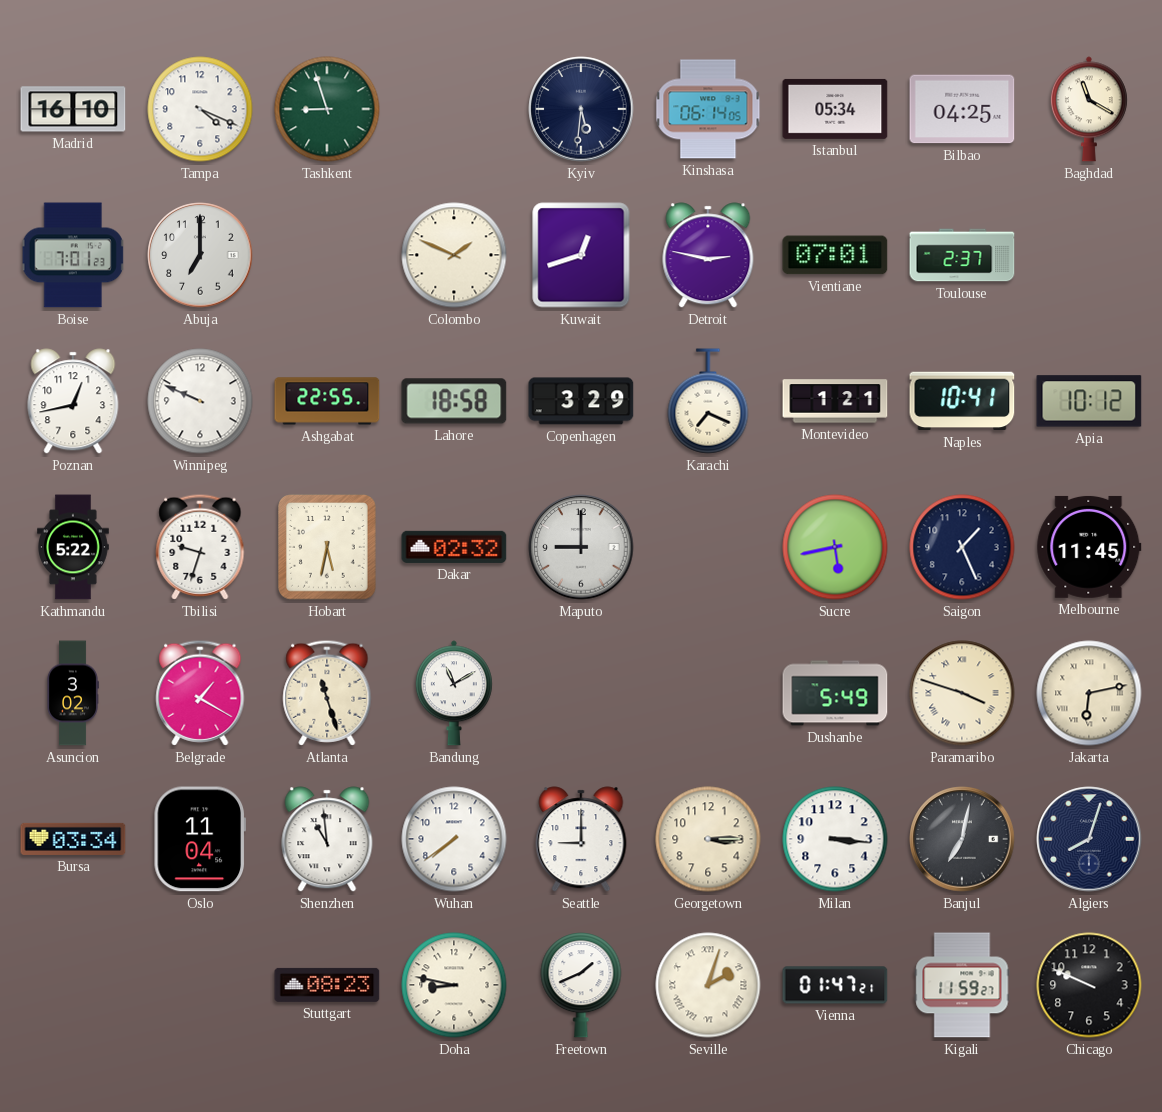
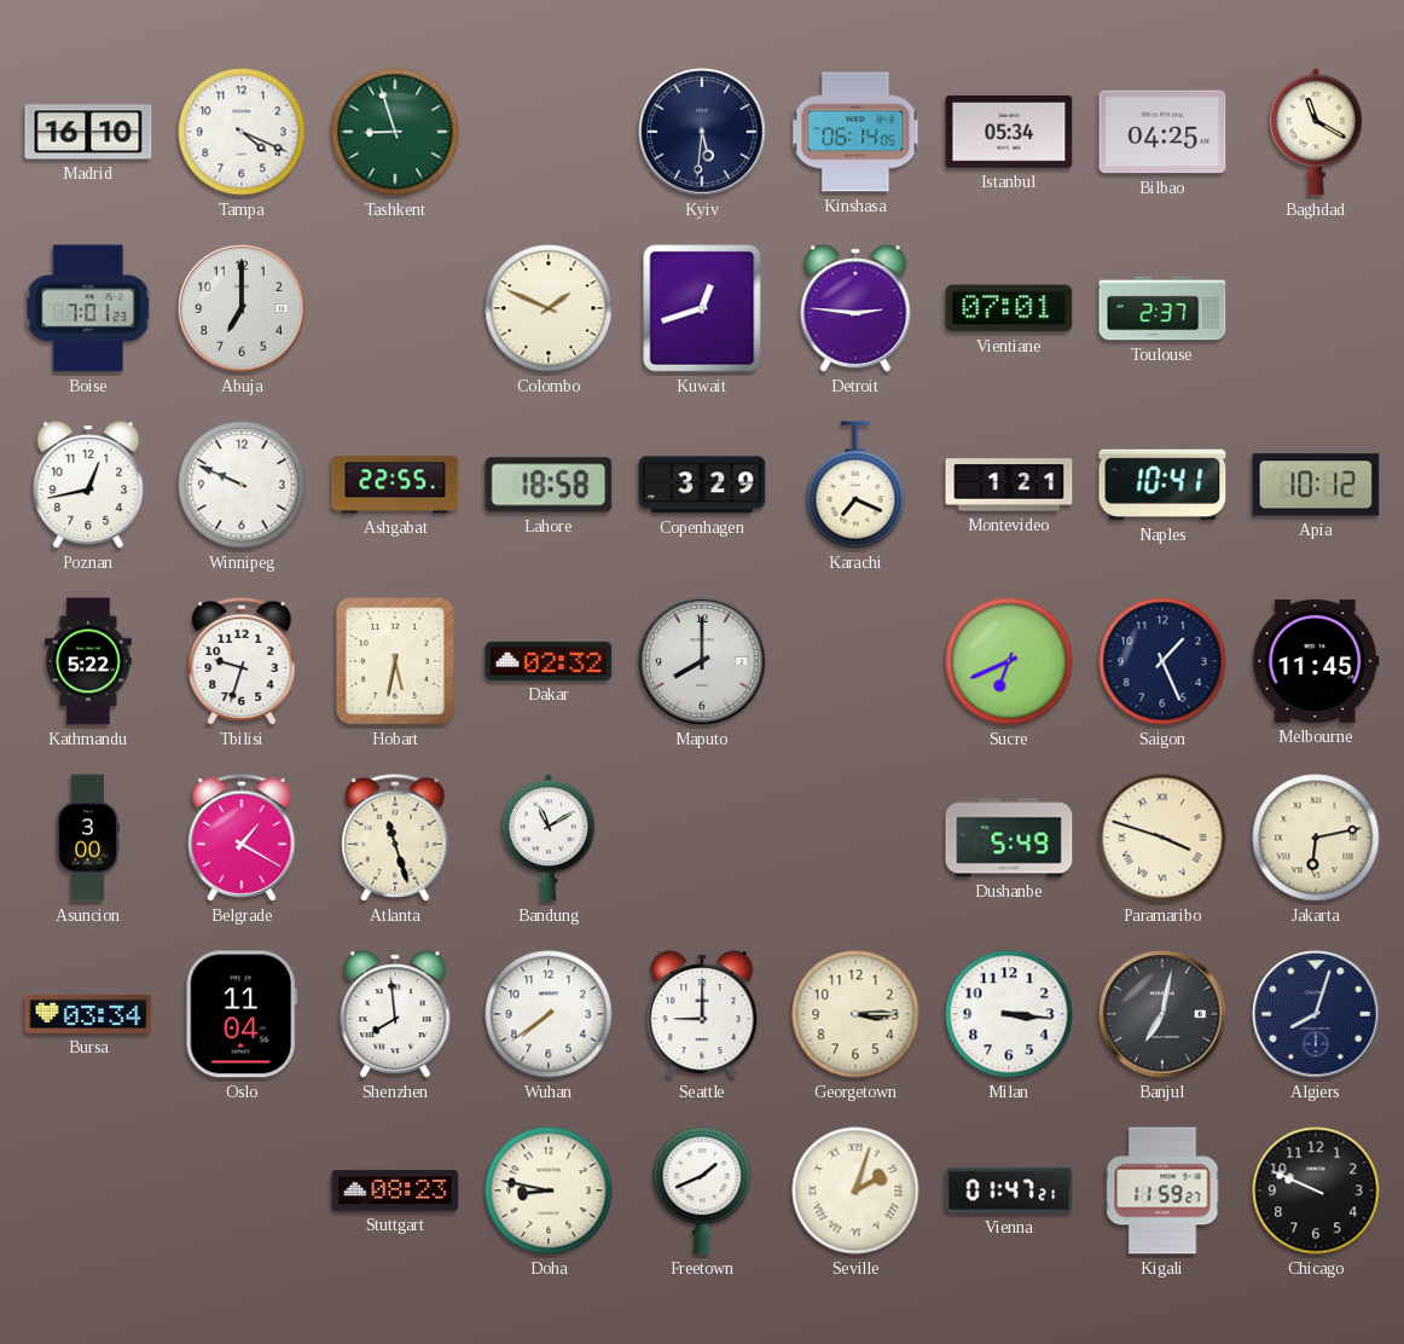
Detroit: 2:47 -> 2:46 (855, 308)
Maputo: 9:00 -> 8:00 (702, 661)
Sucre: 5:43 -> 6:41 (1009, 661)
Asuncion: 3:02 -> 3:00 (88, 838)
Shenzhen: 10:59 -> 7:59 (395, 1014)
